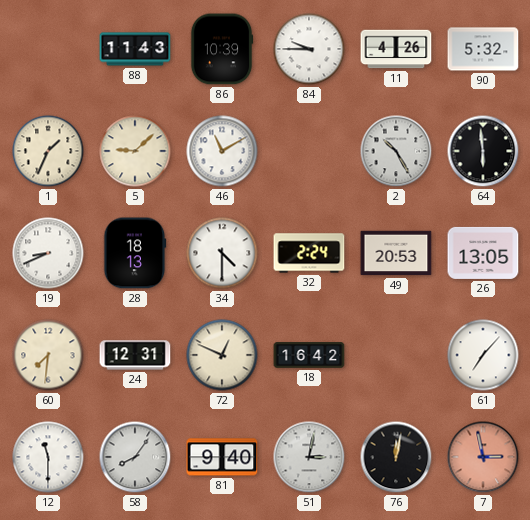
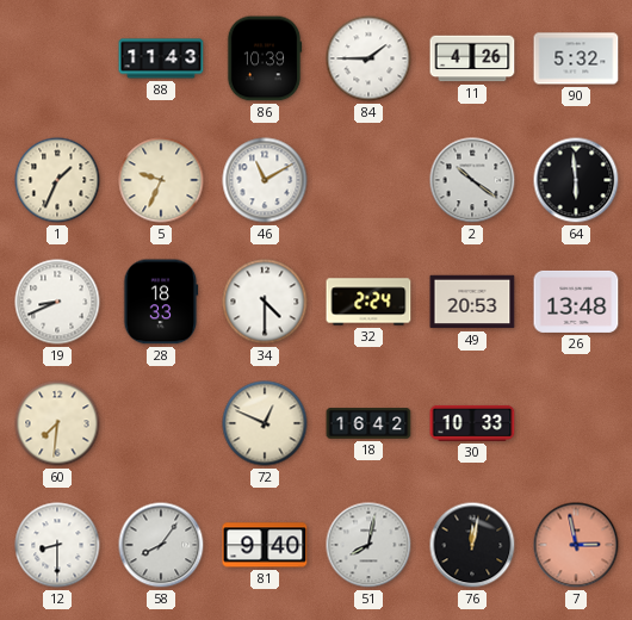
84: 9:45 -> 1:45 (368, 58)
5: 9:08 -> 9:34 (161, 180)
2: 10:25 -> 10:21 (472, 180)
28: 18:13 -> 18:33 (161, 302)
26: 13:05 -> 13:48 (576, 302)
24: 12:31 -> none (135, 355)
30: none -> 10:33 (472, 423)
61: 7:07 -> none (483, 355)
12: 11:30 -> 8:30 (57, 545)
51: 3:02 -> 8:02 (368, 545)
